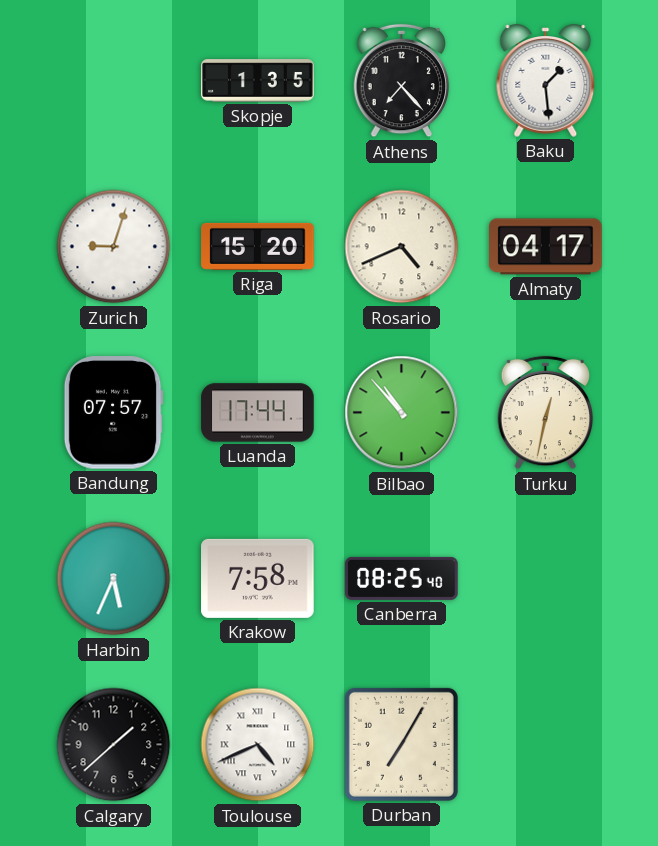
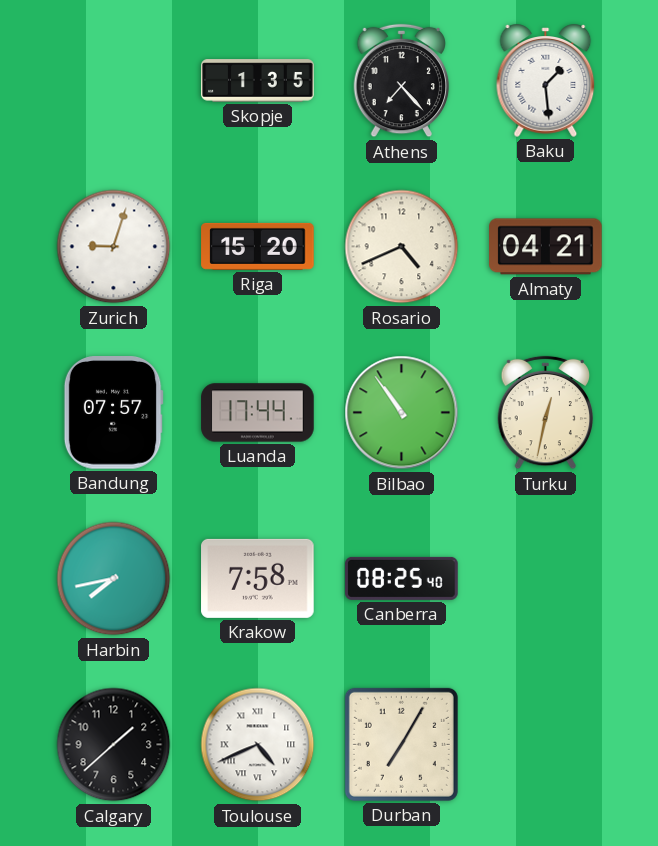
Almaty: 04:17 -> 04:21 (546, 247)
Bilbao: 10:53 -> 10:54 (402, 413)
Harbin: 5:34 -> 7:43 (114, 579)
